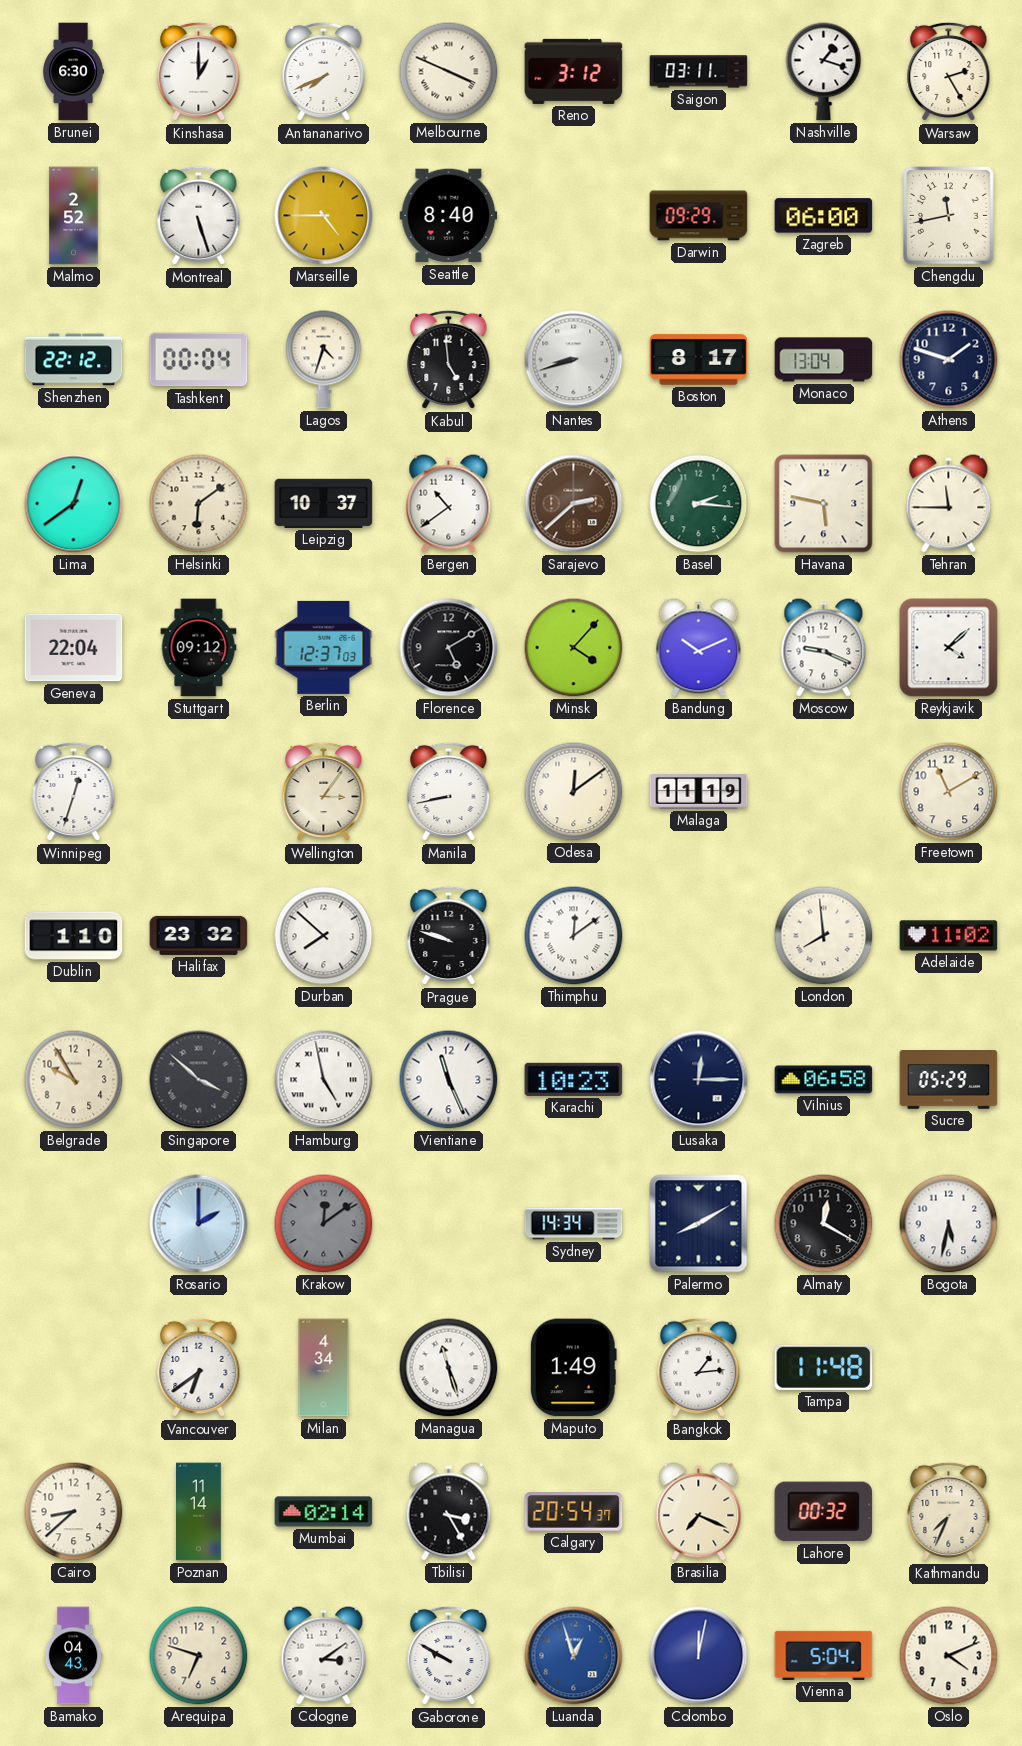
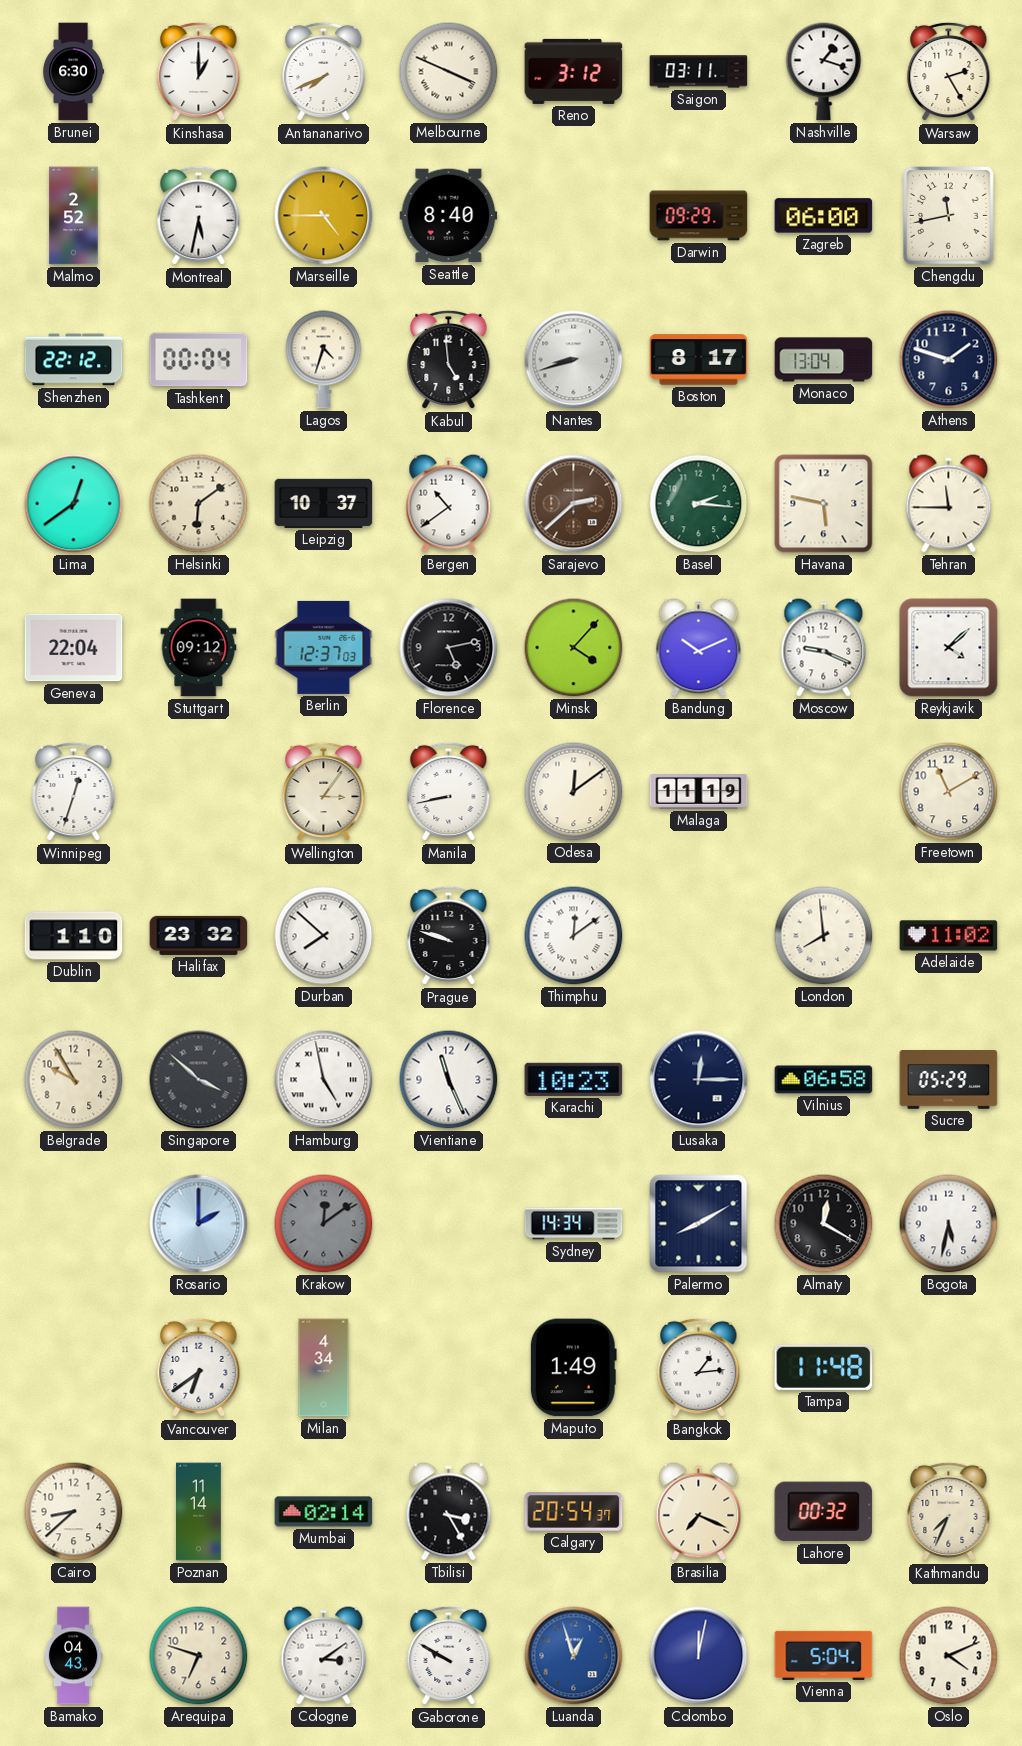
Montreal: 5:27 -> 5:32 (199, 216)
Florence: 5:10 -> 5:13 (449, 648)
Managua: 11:27 -> none (449, 1368)
